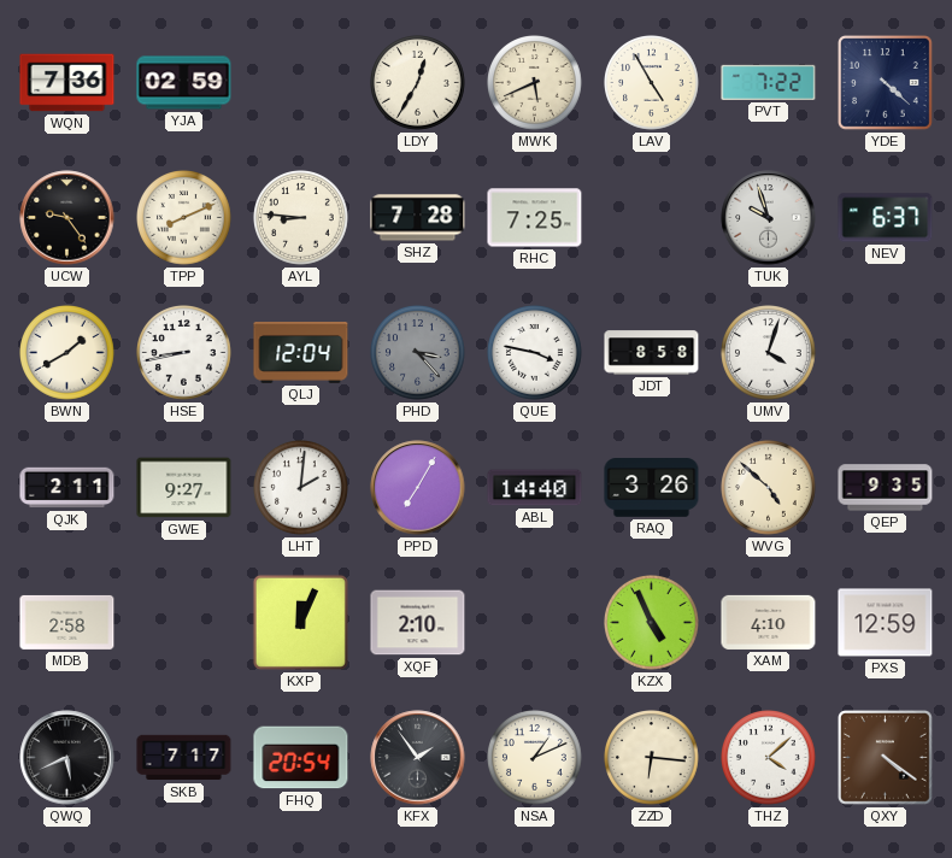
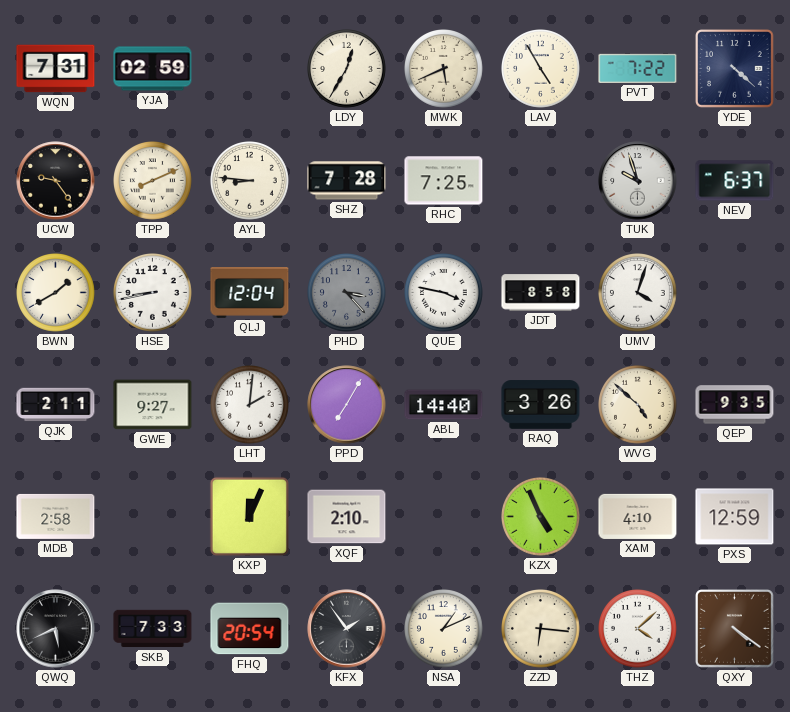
WQN: 7:36 -> 7:31 (56, 69)
SKB: 7:17 -> 7:33 (153, 629)
